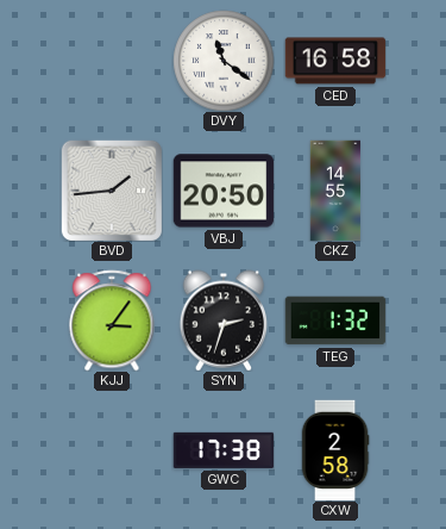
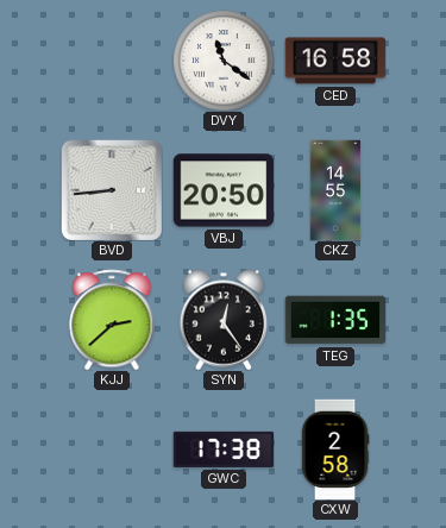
BVD: 1:44 -> 8:44 (112, 190)
KJJ: 3:06 -> 2:38 (112, 320)
SYN: 2:33 -> 12:24 (224, 320)
TEG: 1:32 -> 1:35 (335, 320)
